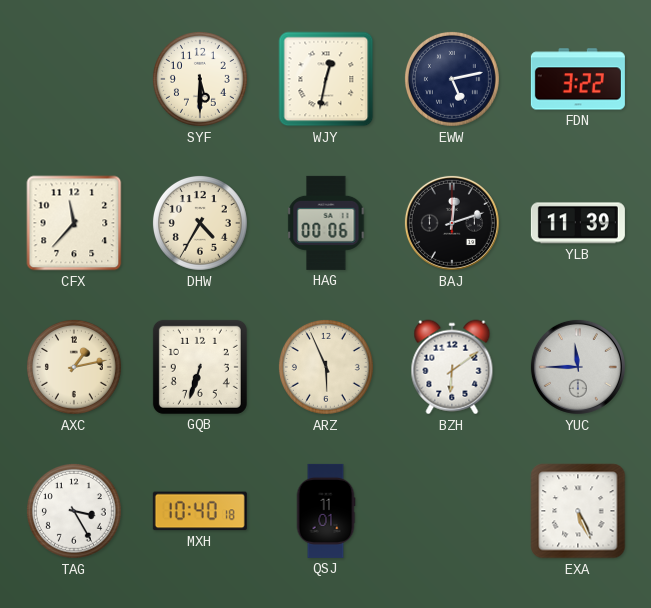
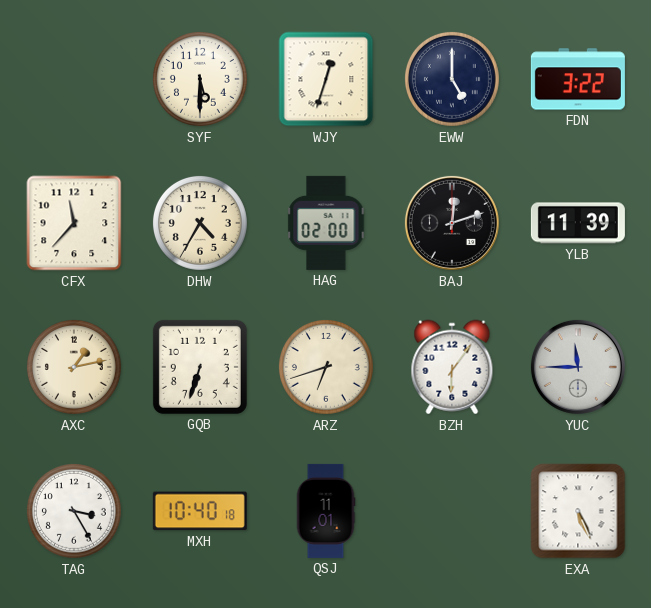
WJY: 12:32 -> 12:33 (326, 79)
EWW: 5:13 -> 5:00 (452, 79)
HAG: 00:06 -> 02:00 (326, 223)
ARZ: 5:56 -> 6:42 (326, 367)
BZH: 6:09 -> 6:06 (452, 367)
